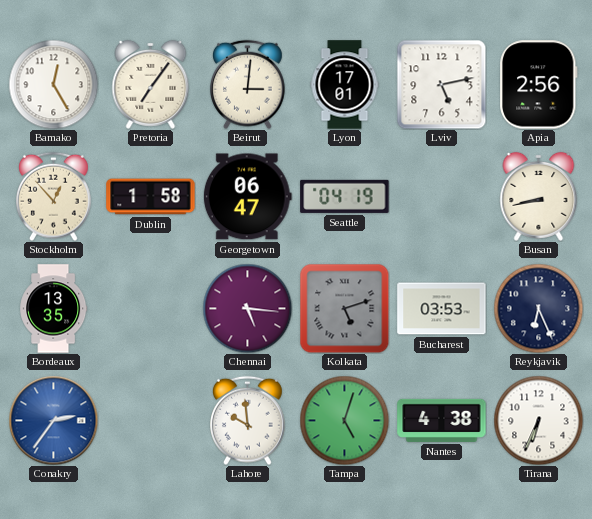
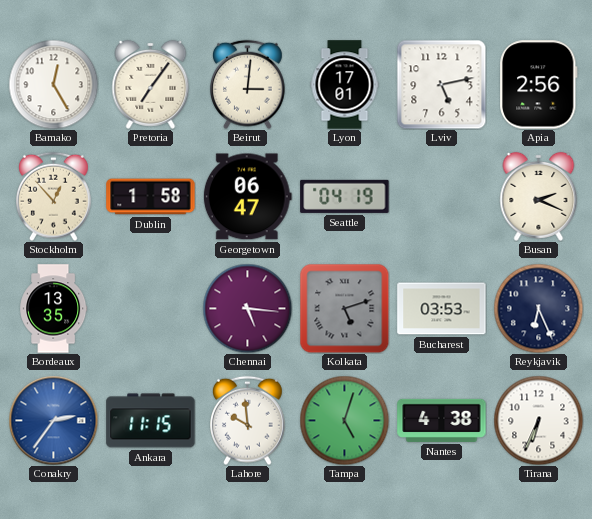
Busan: 8:43 -> 2:19 (539, 196)
Ankara: none -> 11:15 (151, 421)
